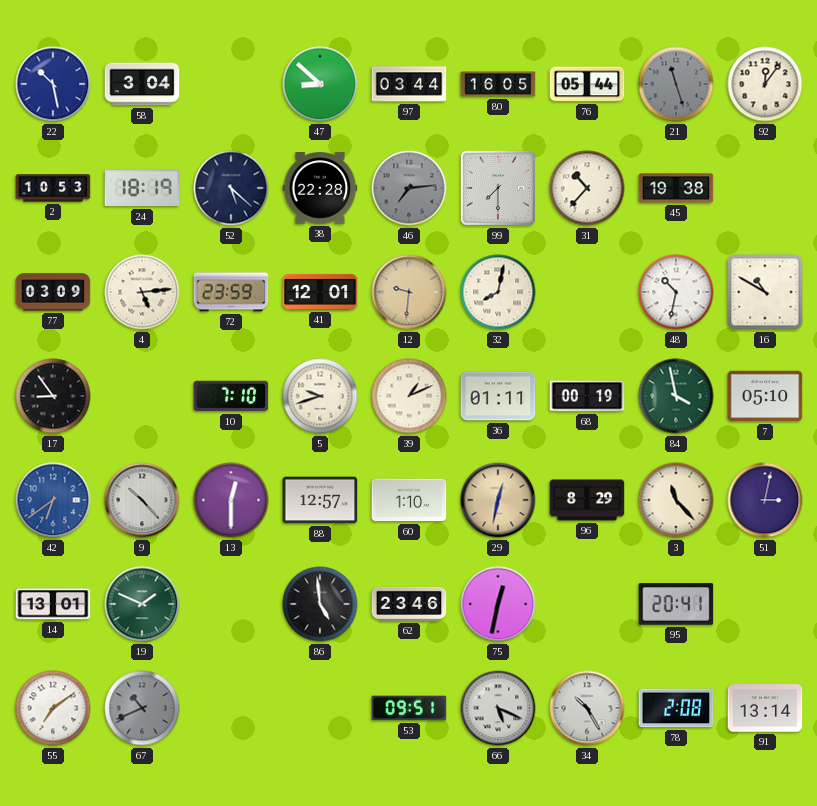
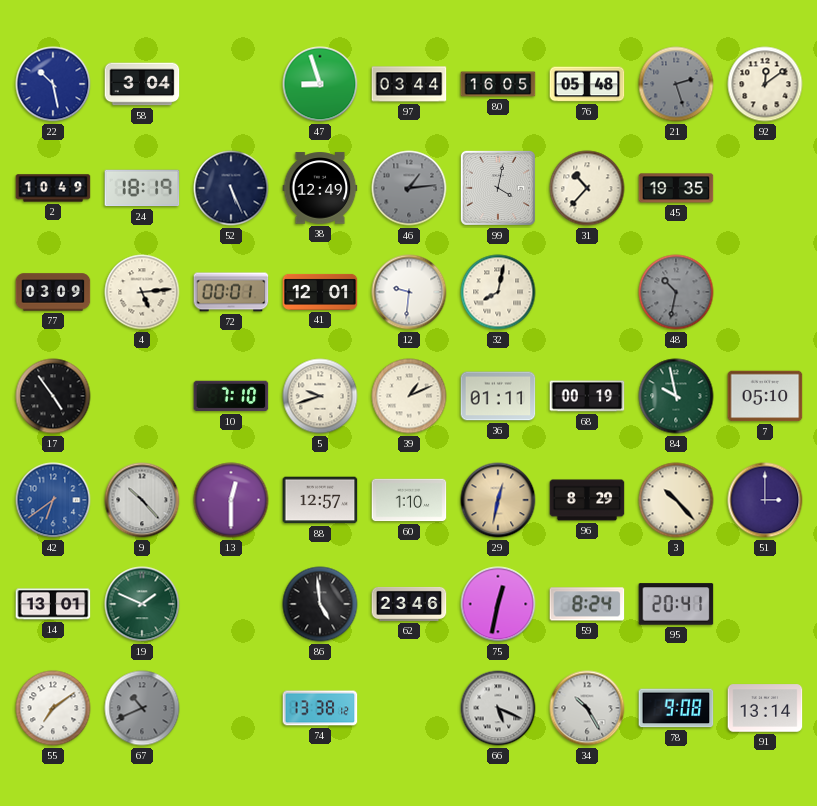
47: 8:52 -> 8:57 (320, 84)
76: 05:44 -> 05:48 (587, 84)
21: 11:27 -> 2:27 (676, 84)
92: 12:06 -> 12:09 (765, 84)
2: 10:53 -> 10:49 (53, 188)
52: 5:22 -> 5:26 (231, 188)
38: 22:28 -> 12:49 (320, 188)
46: 7:14 -> 1:14 (409, 188)
99: 7:30 -> 4:02 (498, 188)
45: 19:38 -> 19:35 (676, 188)
72: 23:59 -> 00:01 (231, 292)
12 dial: champagne -> white (409, 292)
48 dial: white -> grey (676, 292)
16: 10:50 -> none (765, 292)
17: 8:54 -> 4:54 (53, 396)
84: 3:58 -> 9:58 (676, 396)
3: 11:23 -> 10:23 (676, 500)
51: 3:02 -> 3:00 (765, 500)
59: none -> 8:24 (587, 604)
74: none -> 13:38 (320, 708)
53: 09:51 -> none (409, 708)
78: 2:08 -> 9:08 (676, 708)
